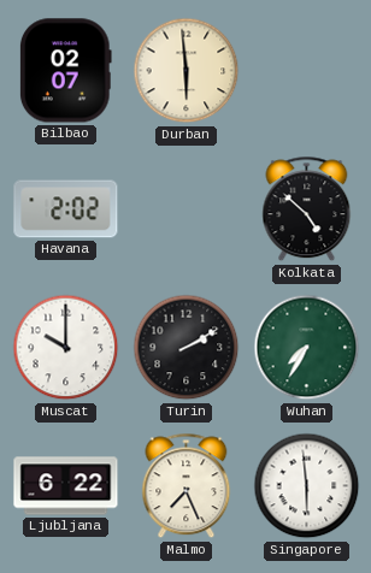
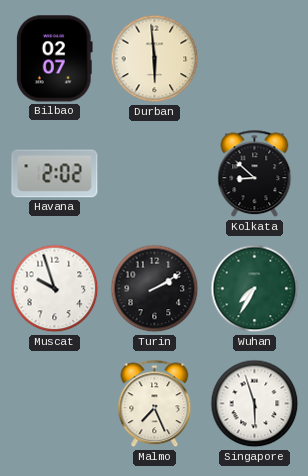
Kolkata: 4:52 -> 8:52 (255, 174)
Muscat: 10:00 -> 9:57 (55, 289)
Ljubljana: 6:22 -> none (66, 486)
Singapore: 5:59 -> 5:57 (255, 404)
